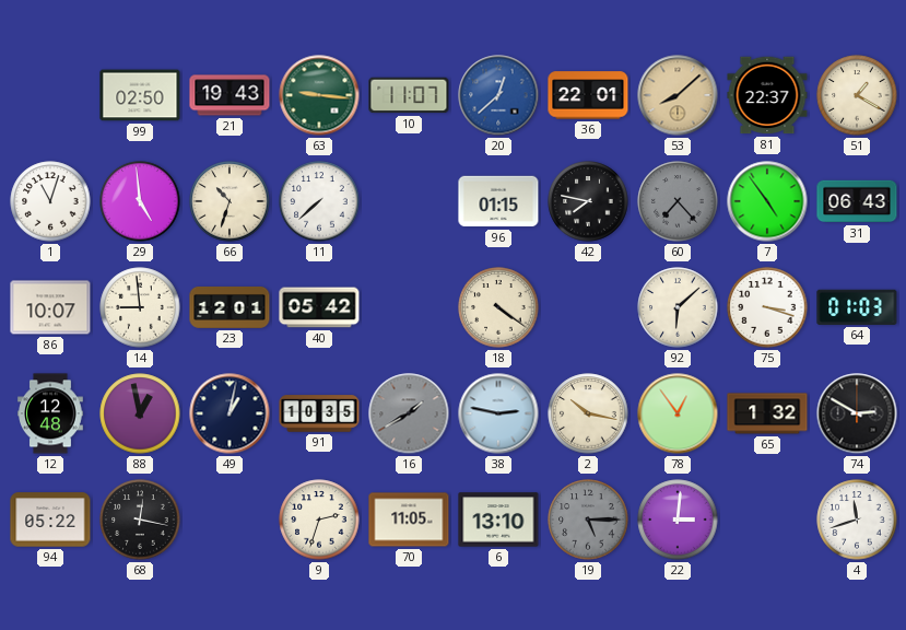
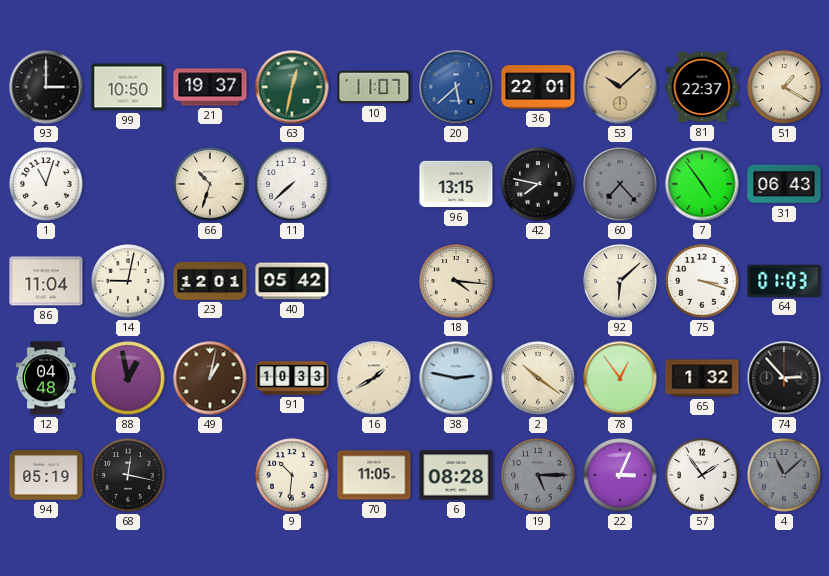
93: none -> 3:00 (46, 87)
99: 02:50 -> 10:50 (128, 87)
21: 19:43 -> 19:37 (210, 87)
63: 9:16 -> 12:32 (292, 87)
20: 12:38 -> 5:38 (456, 87)
53: 8:08 -> 10:08 (620, 87)
29: 4:59 -> none (140, 201)
96: 01:15 -> 13:15 (456, 184)
86: 10:07 -> 11:04 (46, 281)
14: 8:59 -> 9:02 (128, 281)
18: 4:21 -> 4:16 (456, 281)
12: 12:48 -> 04:48 (46, 378)
49 dial: navy -> brown (210, 378)
91: 10:35 -> 10:33 (292, 378)
16 dial: grey -> cream (374, 378)
2: 10:17 -> 10:21 (538, 378)
74: 2:50 -> 2:53 (784, 378)
94: 05:22 -> 05:19 (46, 475)
9: 2:33 -> 10:31 (292, 475)
6: 13:10 -> 08:28 (456, 475)
22: 3:01 -> 3:04 (620, 475)
57: none -> 1:54 (702, 475)
4: 11:42 -> 11:08 (784, 475)
4 dial: white -> grey (784, 475)
